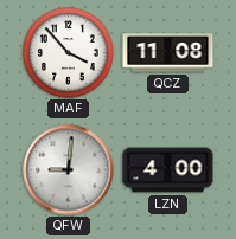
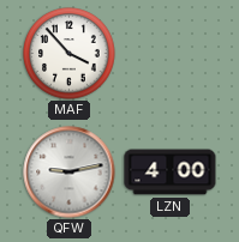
QCZ: 11:08 -> none (168, 53)
QFW: 9:01 -> 9:13 (70, 173)
